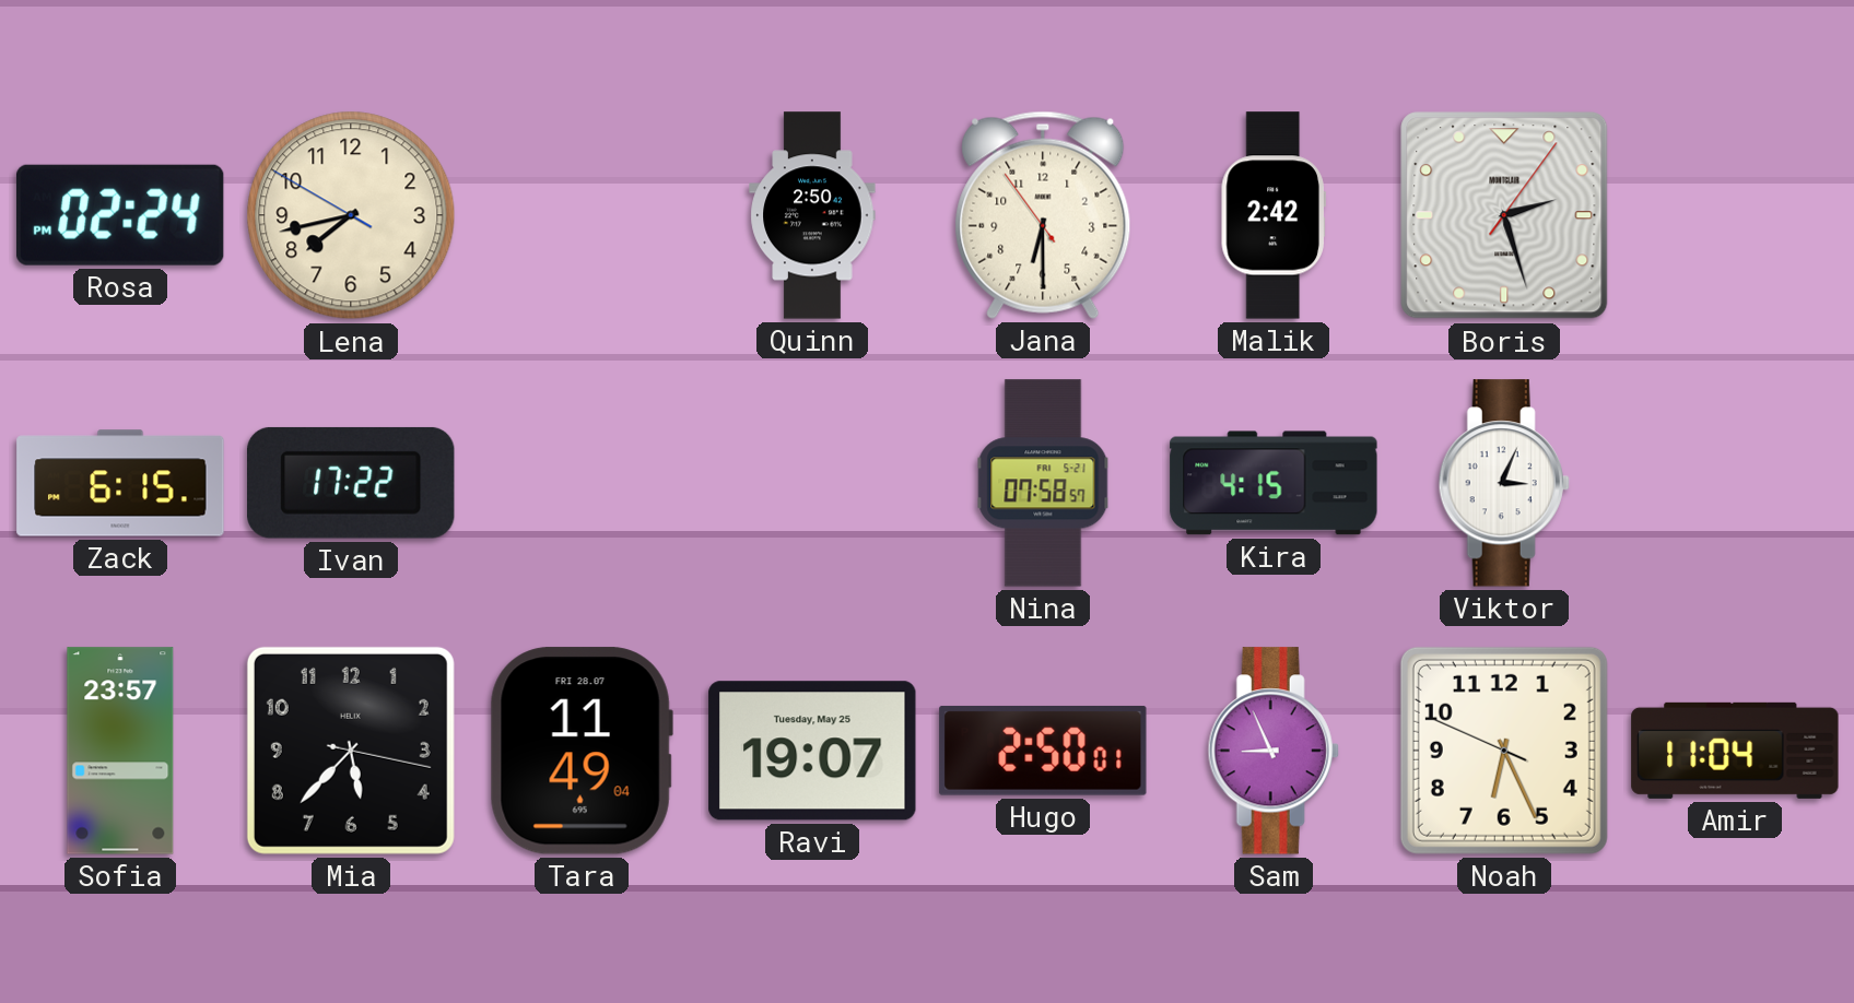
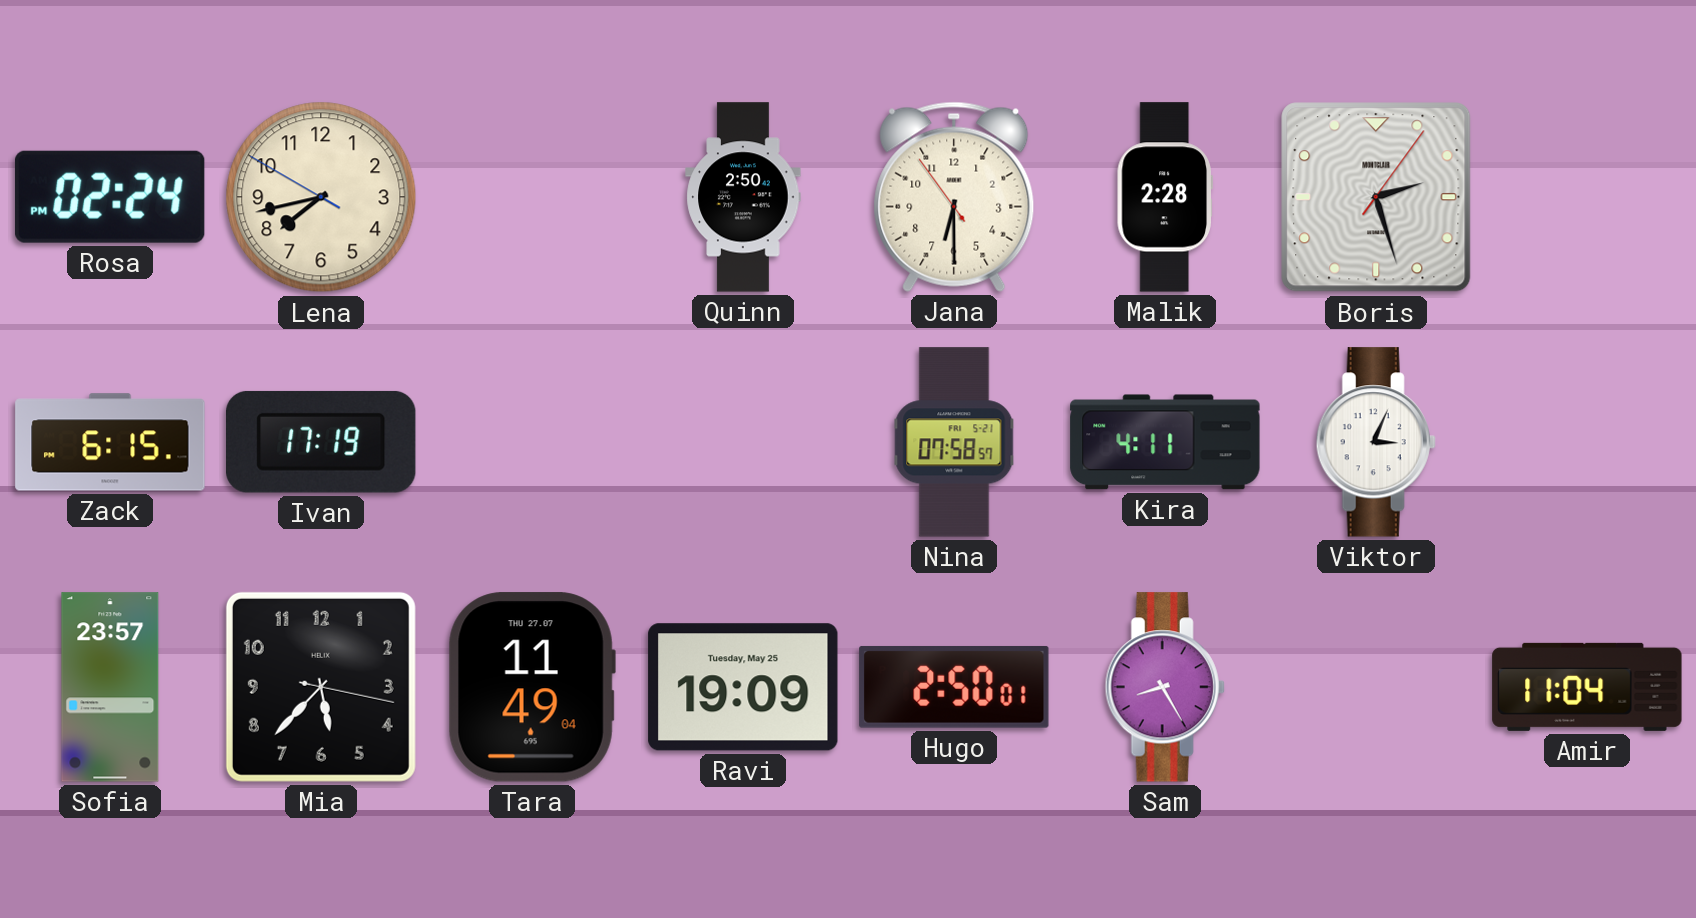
Malik: 2:42 -> 2:28 (1165, 197)
Ivan: 17:22 -> 17:19 (322, 442)
Kira: 4:15 -> 4:11 (1165, 442)
Tara date: FRI 28.07 -> THU 27.07 (532, 687)
Ravi: 19:07 -> 19:09 (743, 687)
Sam: 8:56 -> 8:25 (1165, 687)
Noah: 6:25 -> none (1504, 751)
